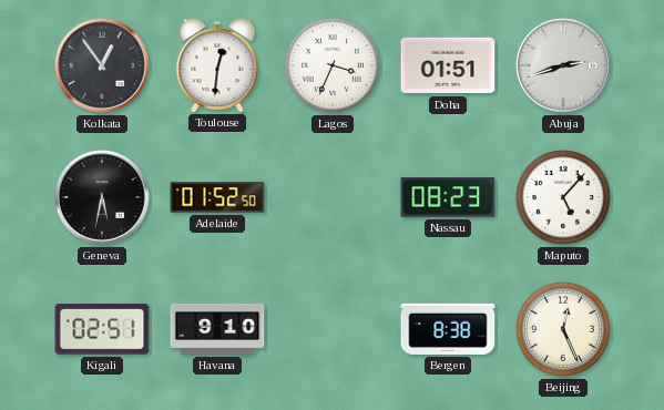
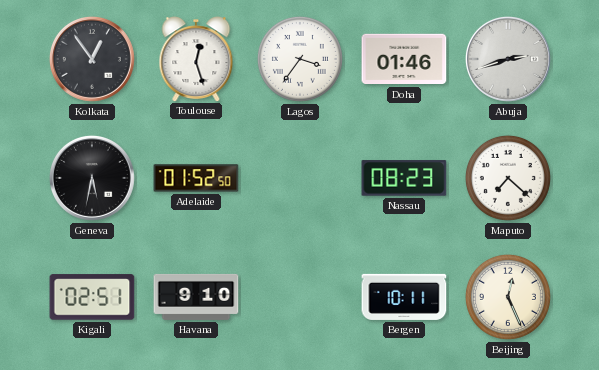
Toulouse: 12:31 -> 12:27 (196, 59)
Lagos: 3:34 -> 3:36 (300, 59)
Doha: 01:51 -> 01:46 (404, 59)
Maputo: 5:07 -> 7:22 (508, 178)
Bergen: 8:38 -> 10:11 (404, 297)
